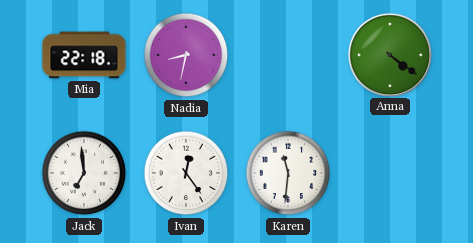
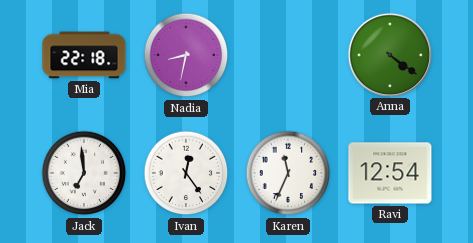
Karen: 11:31 -> 11:34 (288, 173)
Ravi: none -> 12:54 (390, 173)
